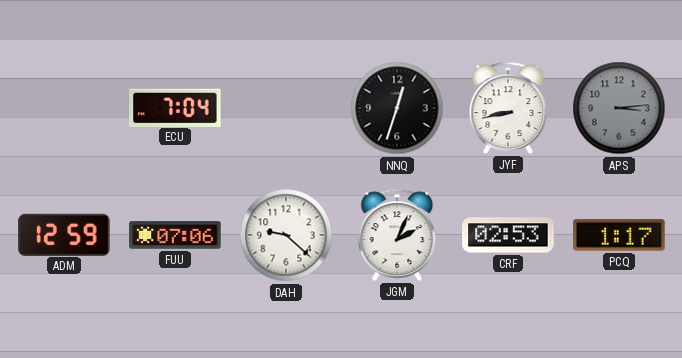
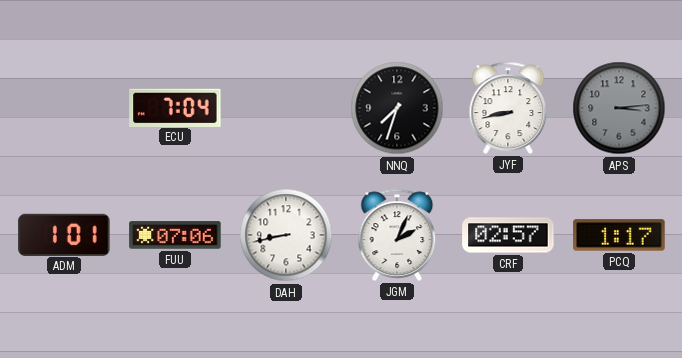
NNQ: 12:33 -> 7:33 (397, 108)
ADM: 12:59 -> 1:01 (64, 234)
DAH: 9:22 -> 8:43 (286, 235)
CRF: 02:53 -> 02:57 (508, 235)
